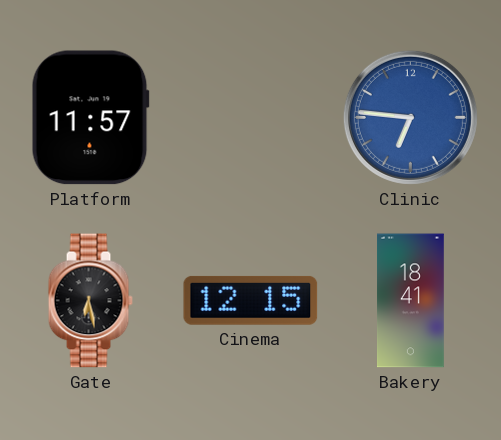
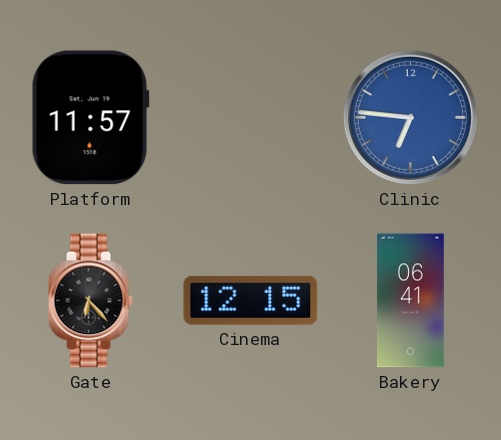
Gate: 6:28 -> 6:23 (90, 301)
Bakery: 18:41 -> 06:41 (411, 301)
